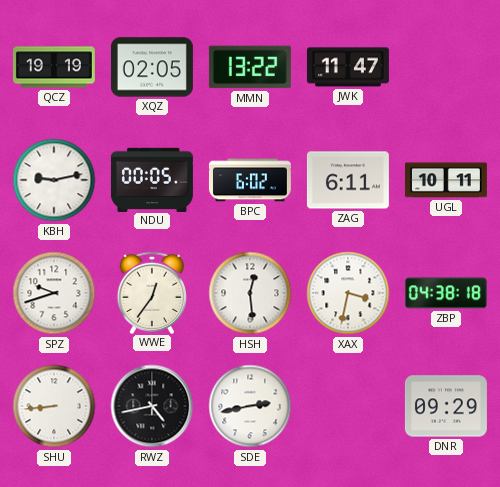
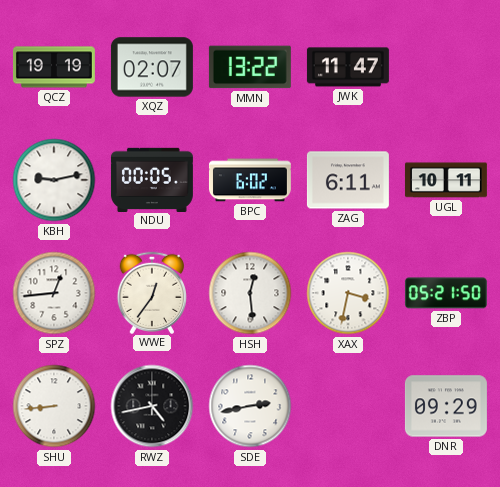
XQZ: 02:05 -> 02:07 (152, 67)
SPZ: 9:42 -> 12:44 (54, 293)
ZBP: 04:38 -> 05:21 (446, 293)
